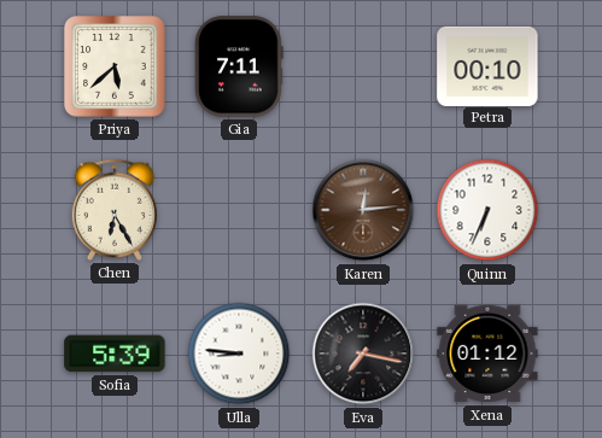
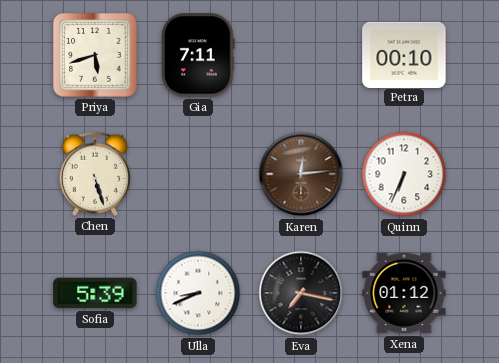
Priya: 5:38 -> 5:42 (95, 55)
Chen: 6:25 -> 5:27 (94, 174)
Ulla: 8:46 -> 8:41 (198, 293)
